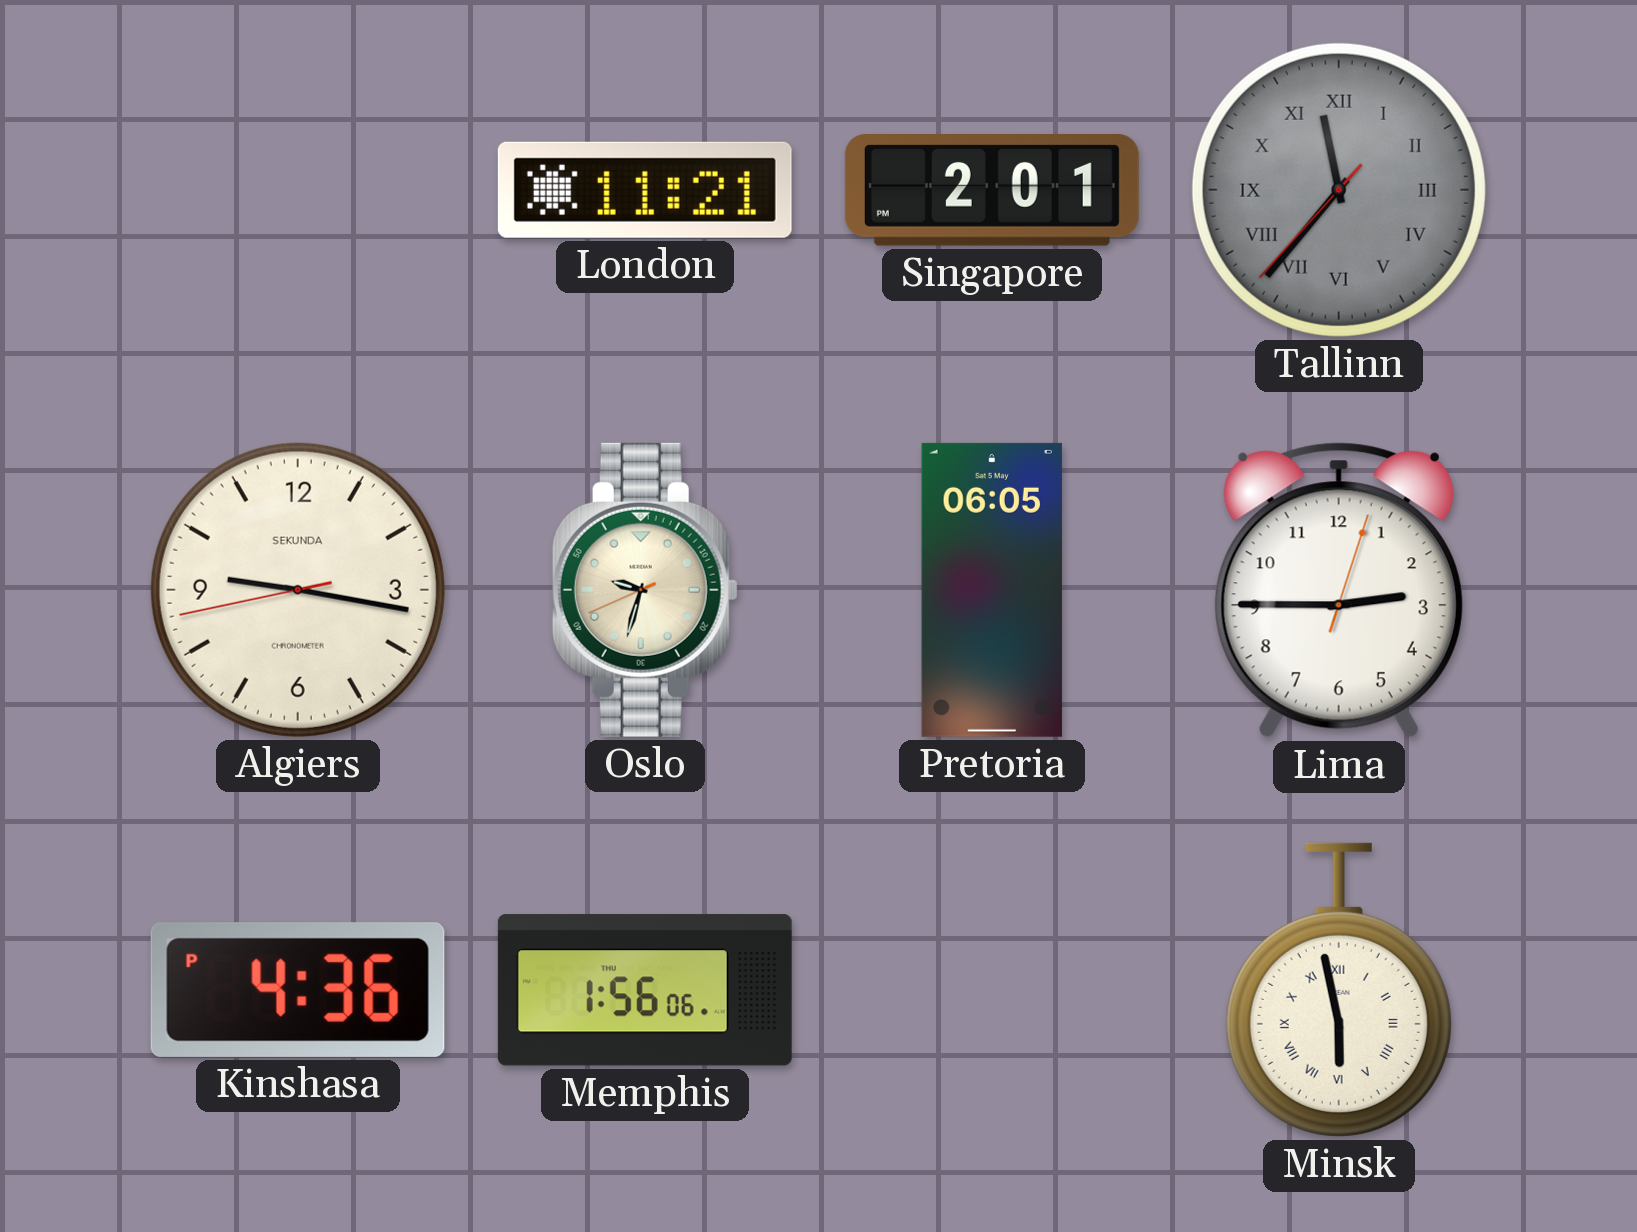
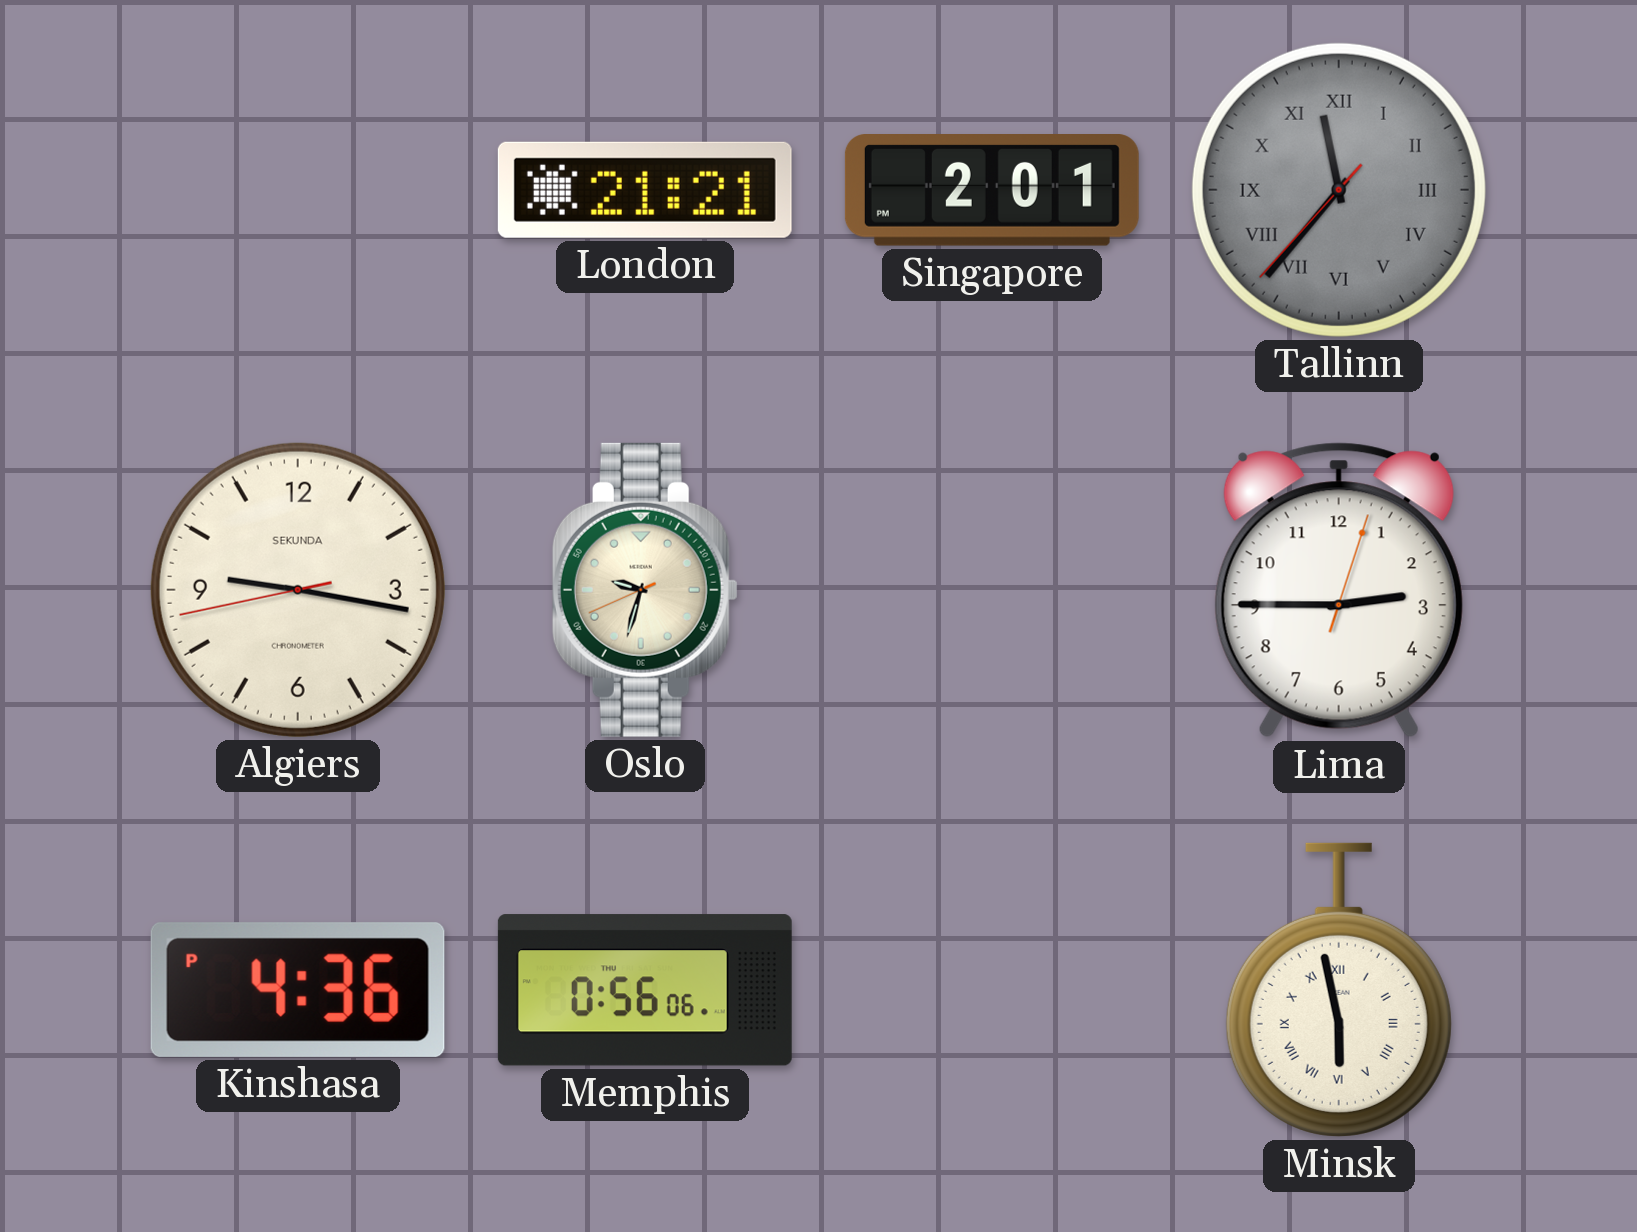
London: 11:21 -> 21:21 (645, 190)
Pretoria: 06:05 -> none (992, 590)
Memphis: 1:56 -> 0:56 (645, 990)
